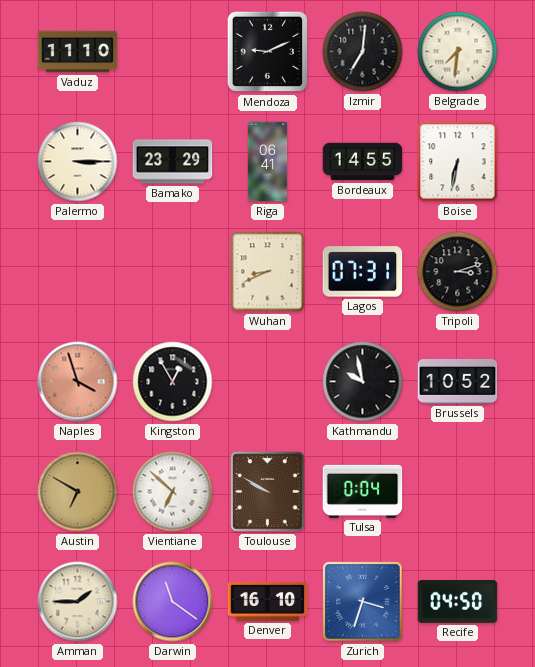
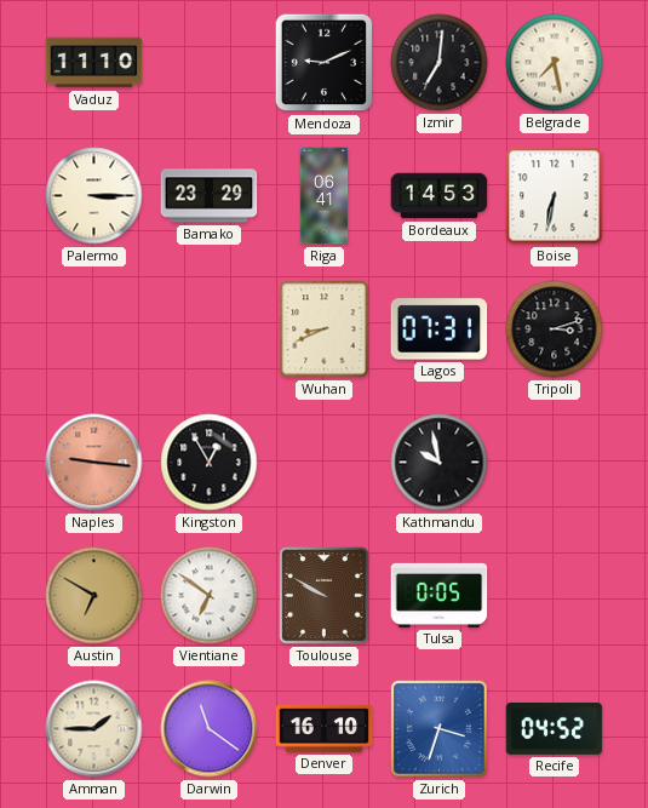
Belgrade: 7:31 -> 7:28 (555, 63)
Bordeaux: 14:55 -> 14:53 (440, 196)
Naples: 3:57 -> 9:16 (94, 463)
Brussels: 10:52 -> none (458, 382)
Vientiane: 6:52 -> 6:51 (210, 596)
Tulsa: 0:04 -> 0:05 (440, 595)
Recife: 04:50 -> 04:52 (555, 728)
